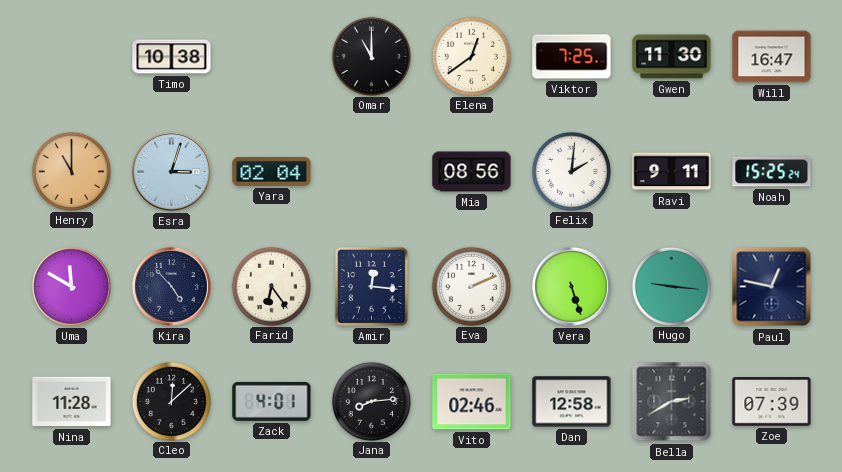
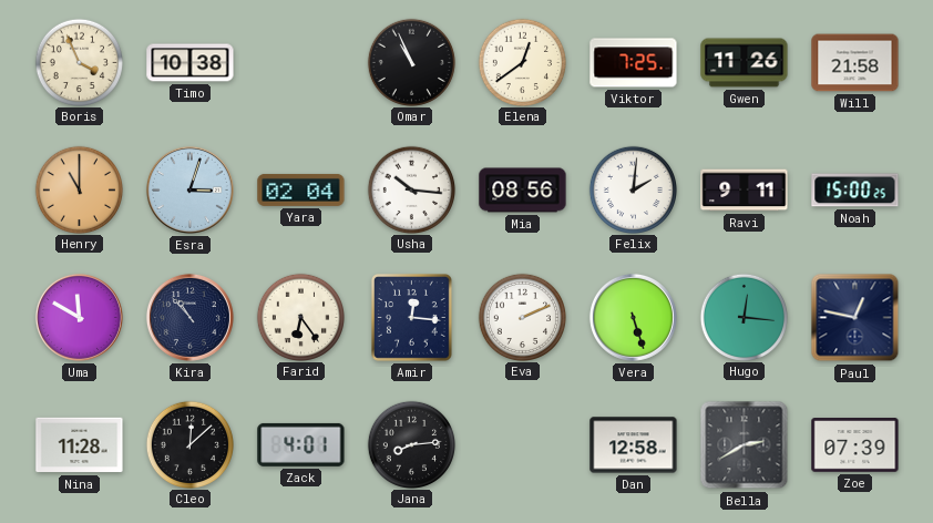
Boris: none -> 3:56 (79, 62)
Omar: 11:00 -> 10:56 (411, 62)
Gwen: 11:30 -> 11:26 (745, 63)
Will: 16:47 -> 21:58 (855, 63)
Usha: none -> 10:16 (411, 189)
Noah: 15:25 -> 15:00 (855, 191)
Kira: 4:53 -> 10:53 (189, 317)
Hugo: 9:16 -> 12:16 (744, 317)
Vito: 02:46 -> none (472, 402)
